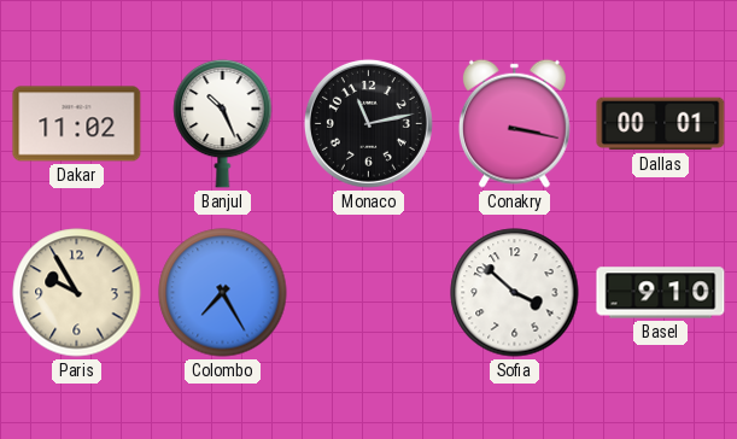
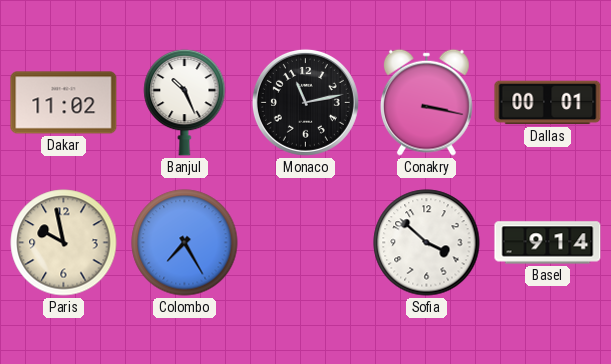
Paris: 9:55 -> 9:58 (64, 243)
Basel: 9:10 -> 9:14 (548, 243)
